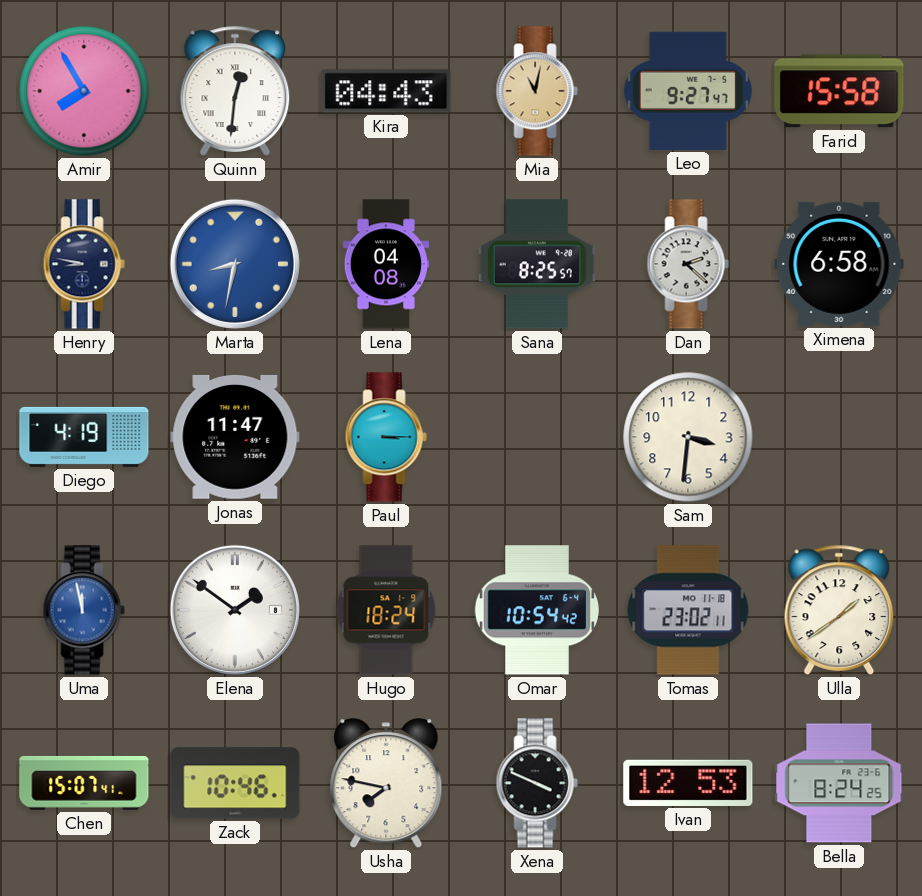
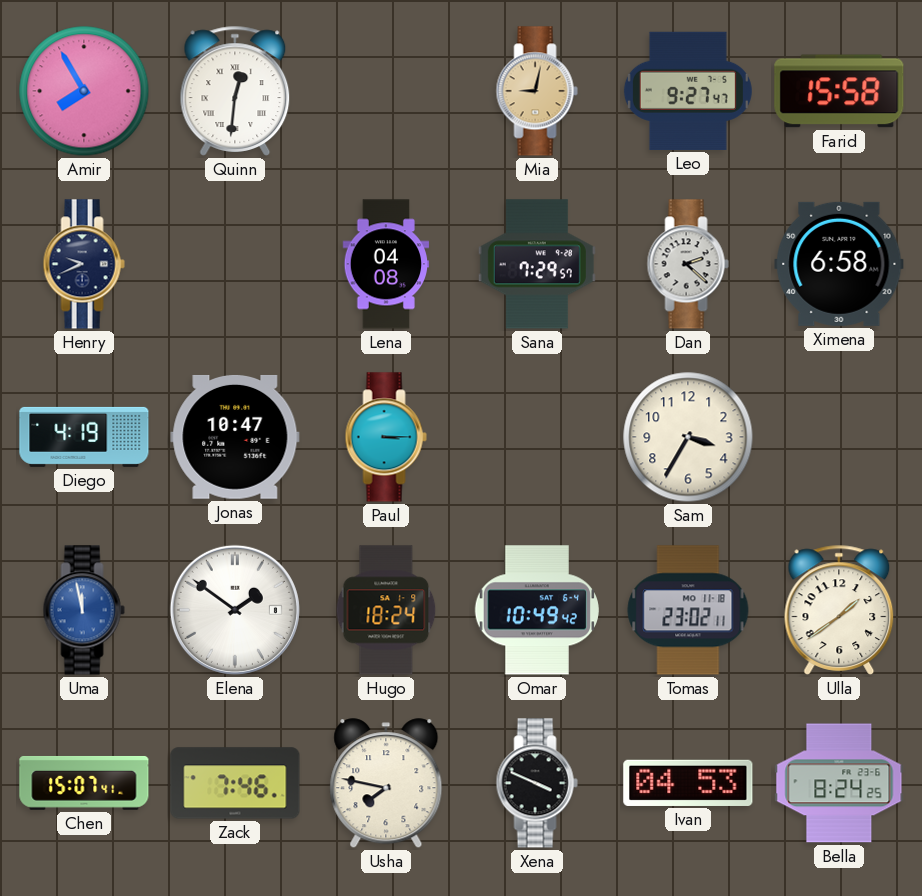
Kira: 04:43 -> none (386, 91)
Mia: 11:02 -> 9:02 (537, 91)
Henry: 8:47 -> 9:41 (84, 264)
Marta: 8:32 -> none (235, 264)
Sana: 8:25 -> 7:29 (537, 264)
Jonas: 11:47 -> 10:47 (235, 437)
Sam: 3:31 -> 3:35 (688, 437)
Omar: 10:54 -> 10:49 (536, 610)
Zack: 10:46 -> 7:46 (235, 783)
Ivan: 12:53 -> 04:53 (688, 783)
